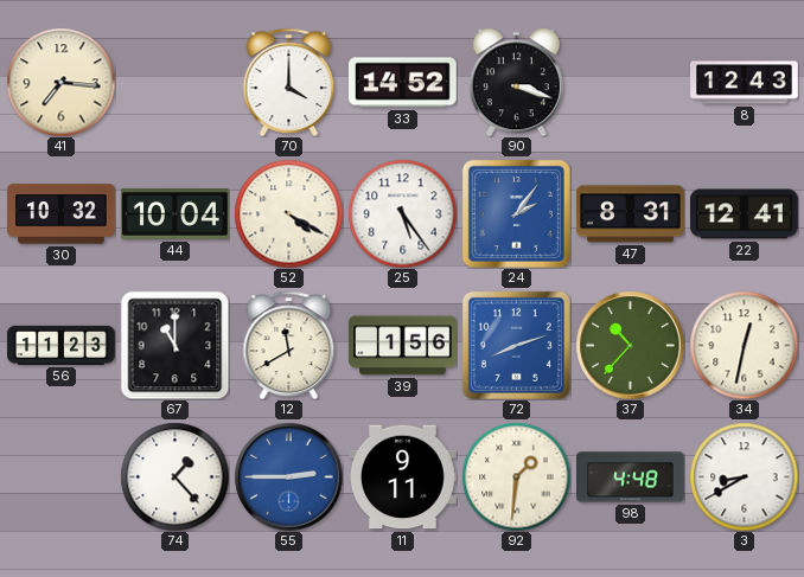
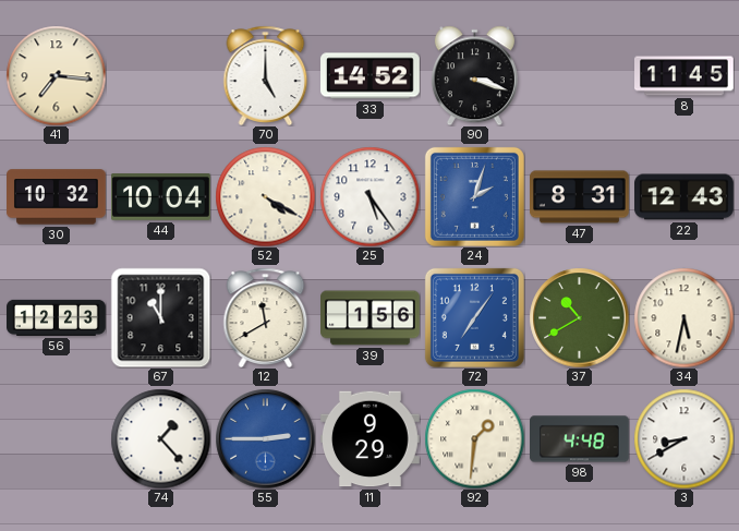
70: 4:00 -> 5:00 (266, 75)
8: 12:43 -> 11:45 (685, 76)
24: 2:06 -> 2:03 (474, 196)
22: 12:41 -> 12:43 (685, 197)
56: 11:23 -> 12:23 (57, 317)
72: 8:12 -> 7:06 (474, 317)
37: 10:37 -> 10:40 (579, 317)
34: 12:32 -> 5:32 (683, 317)
11: 9:11 -> 9:29 (371, 439)
